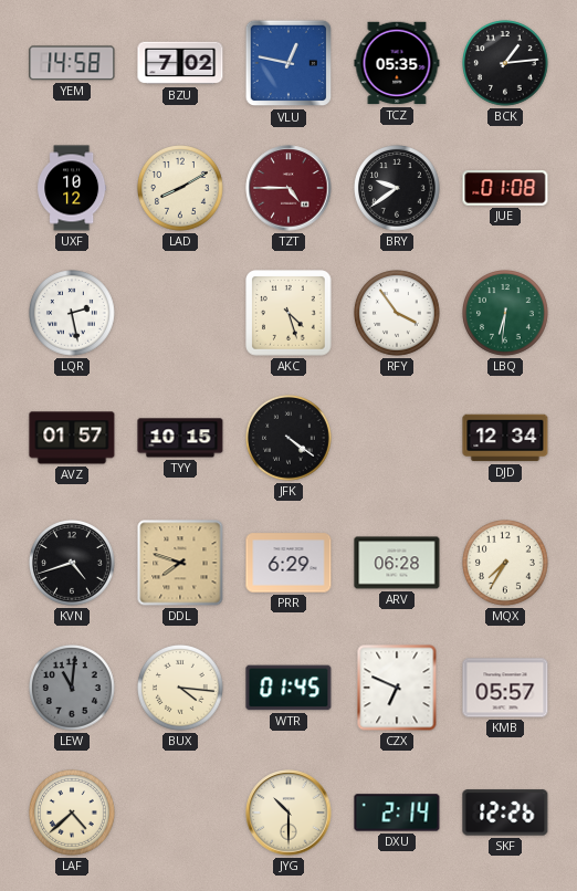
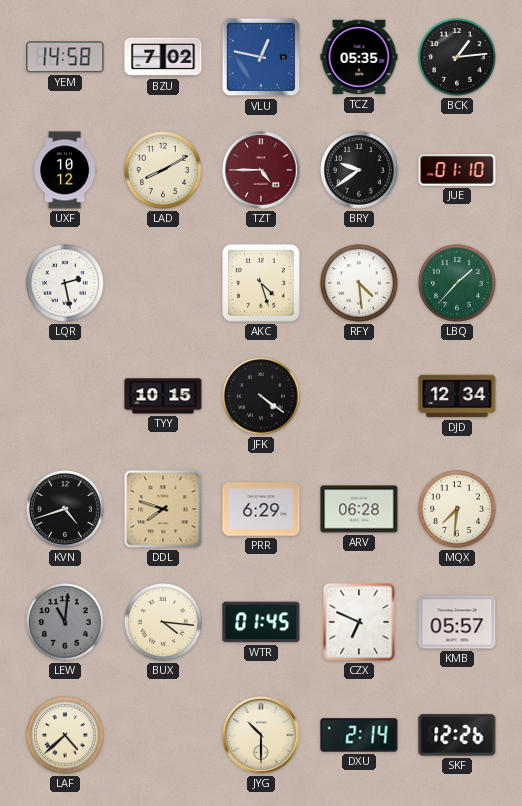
JUE: 01:08 -> 01:10 (457, 170)
RFY: 3:54 -> 4:29 (360, 284)
LBQ: 6:31 -> 1:37 (458, 284)
AVZ: 01:57 -> none (72, 438)
MQX: 7:35 -> 7:31 (458, 510)
